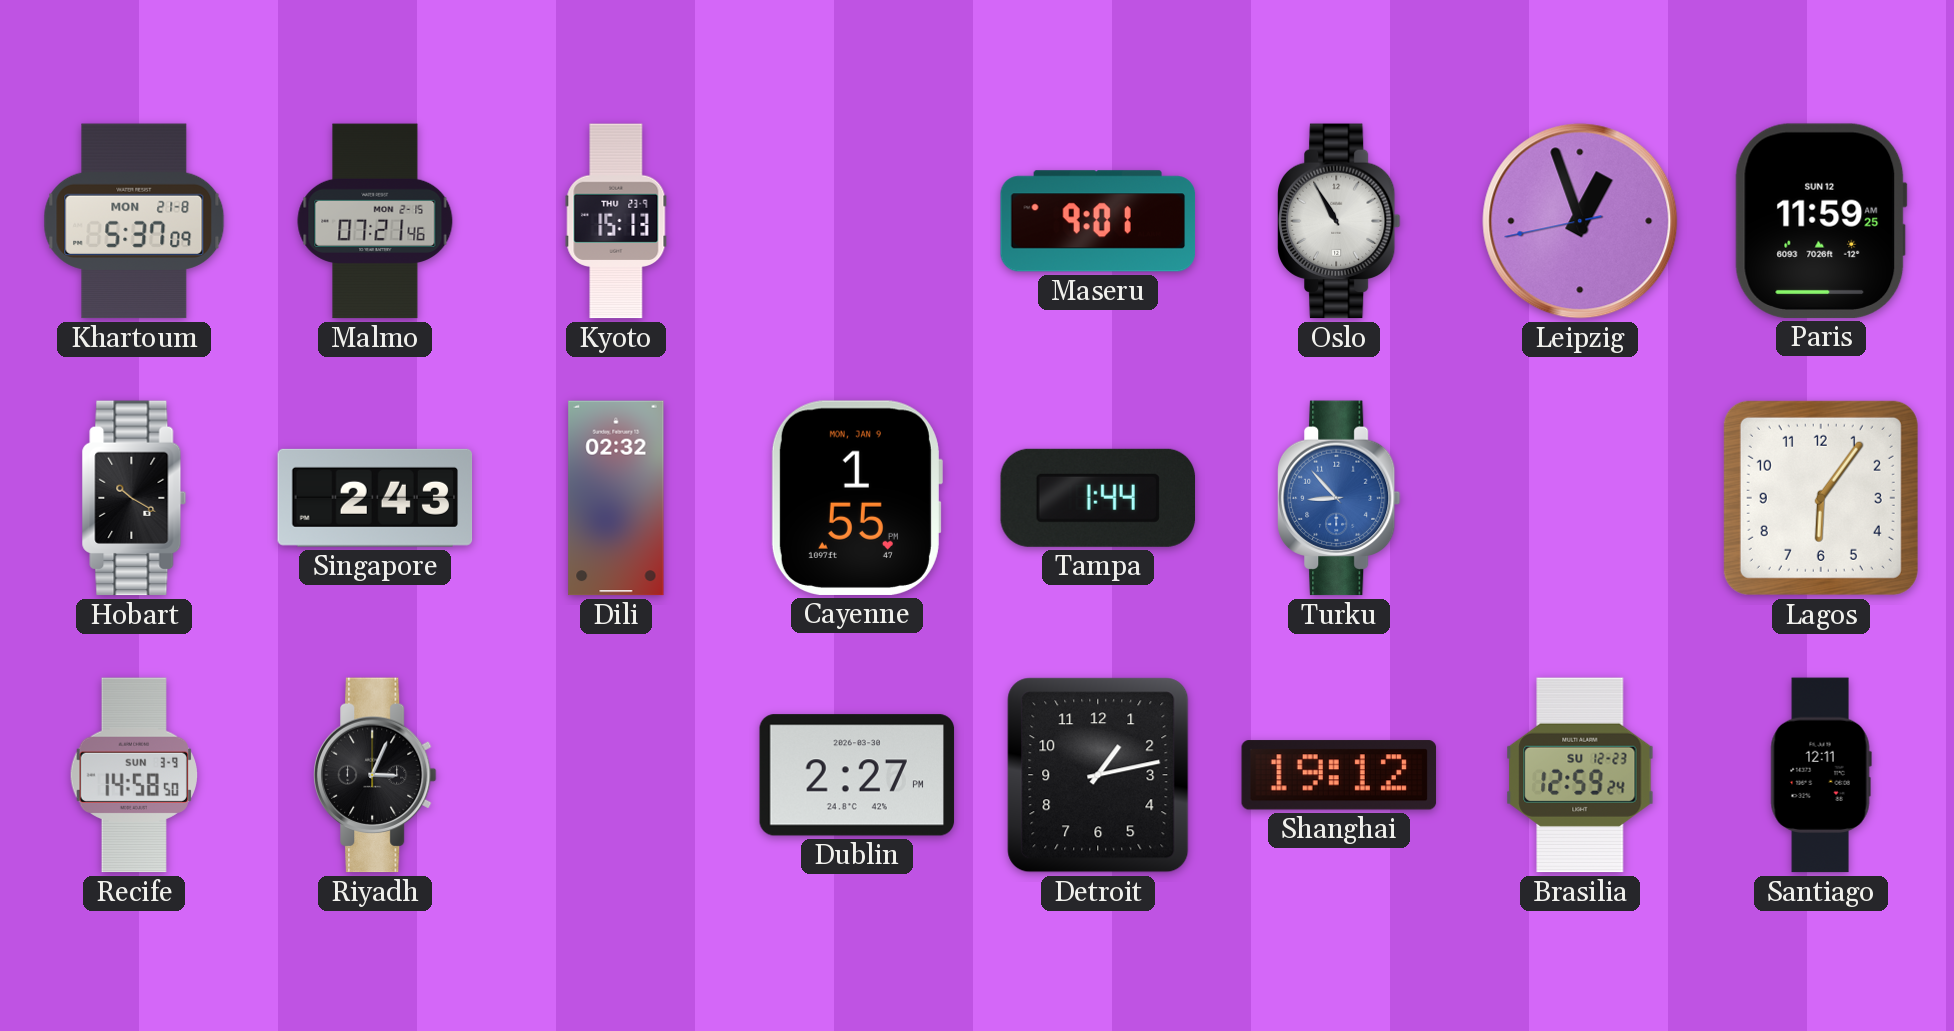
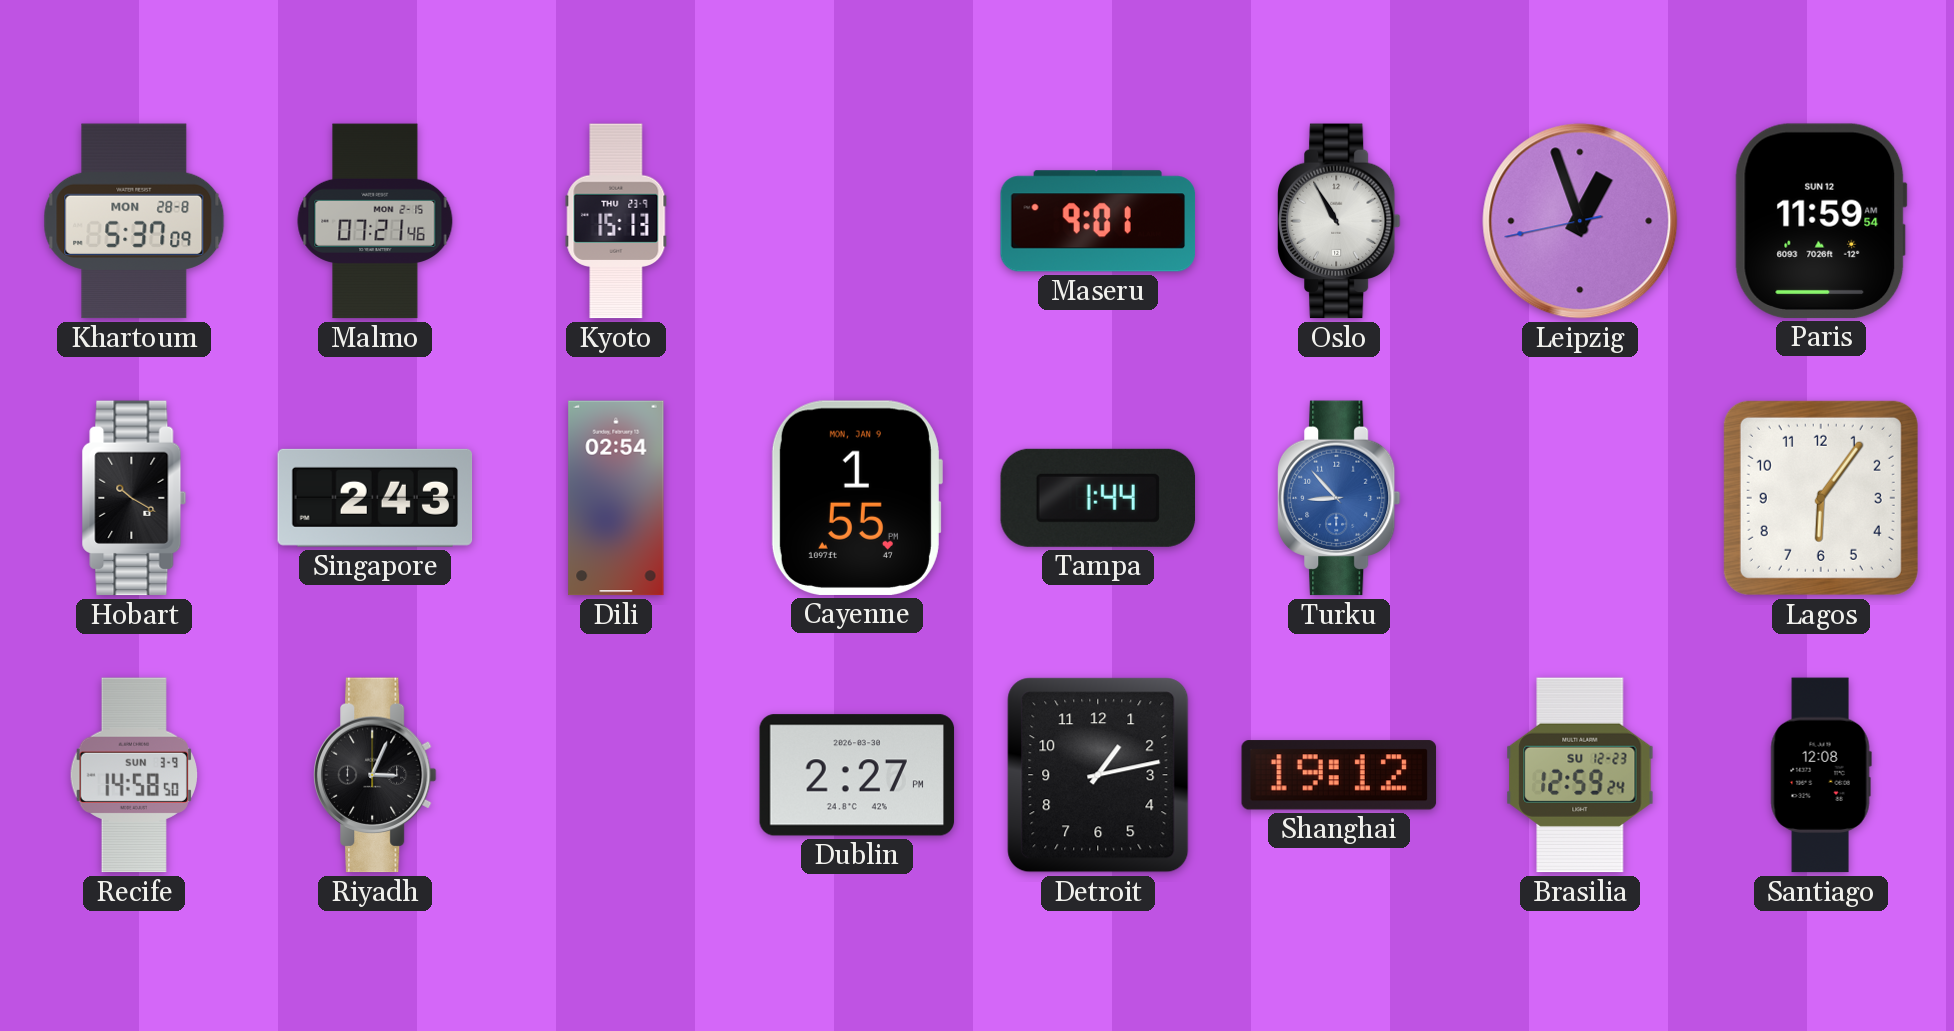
Khartoum date: MON 21-8 -> MON 28-8 (134, 221)
Paris: 11:59:25 -> 11:59:54 (1821, 221)
Dili: 02:32 -> 02:54 (616, 498)
Santiago: 12:11 -> 12:08 (1821, 775)
